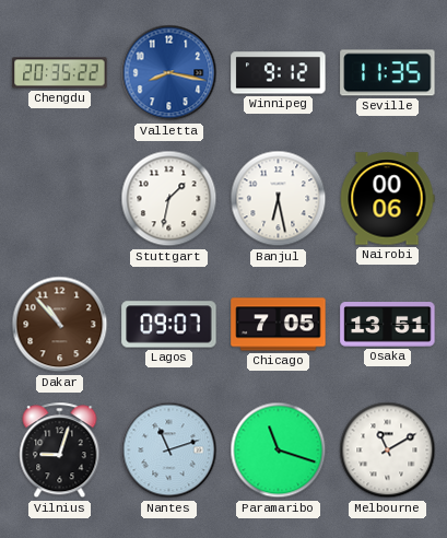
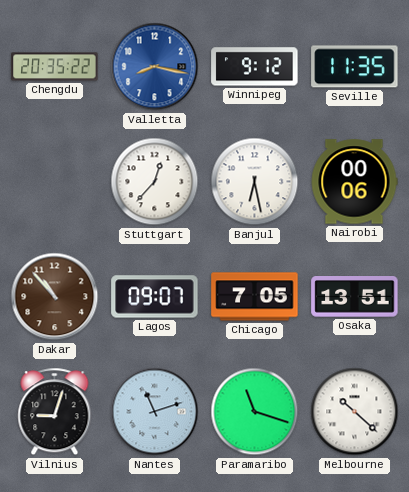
Stuttgart: 1:32 -> 12:37 (155, 182)
Melbourne: 11:10 -> 10:22 (355, 412)
